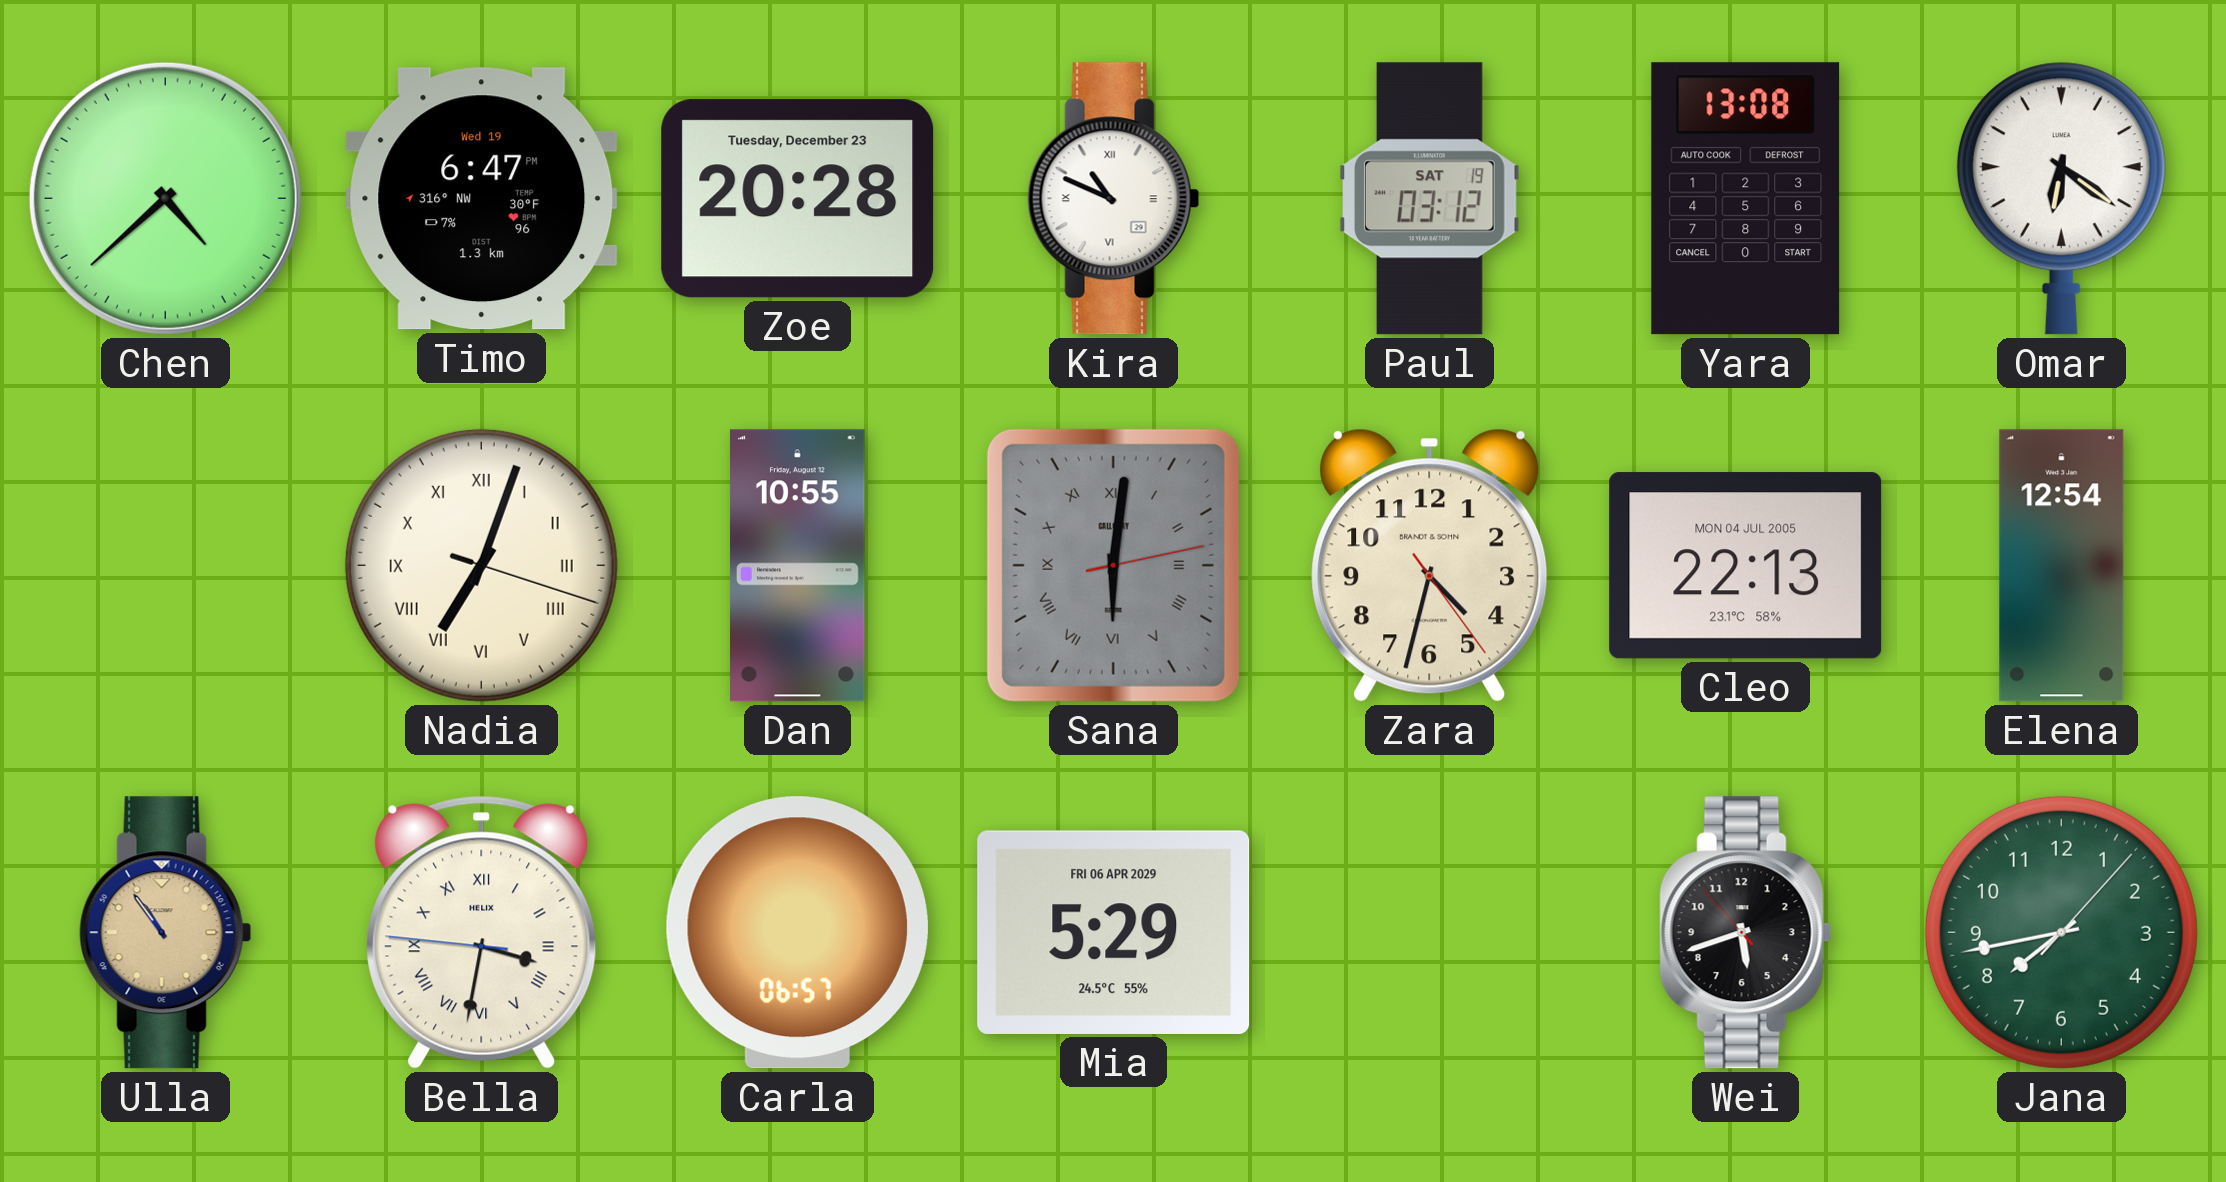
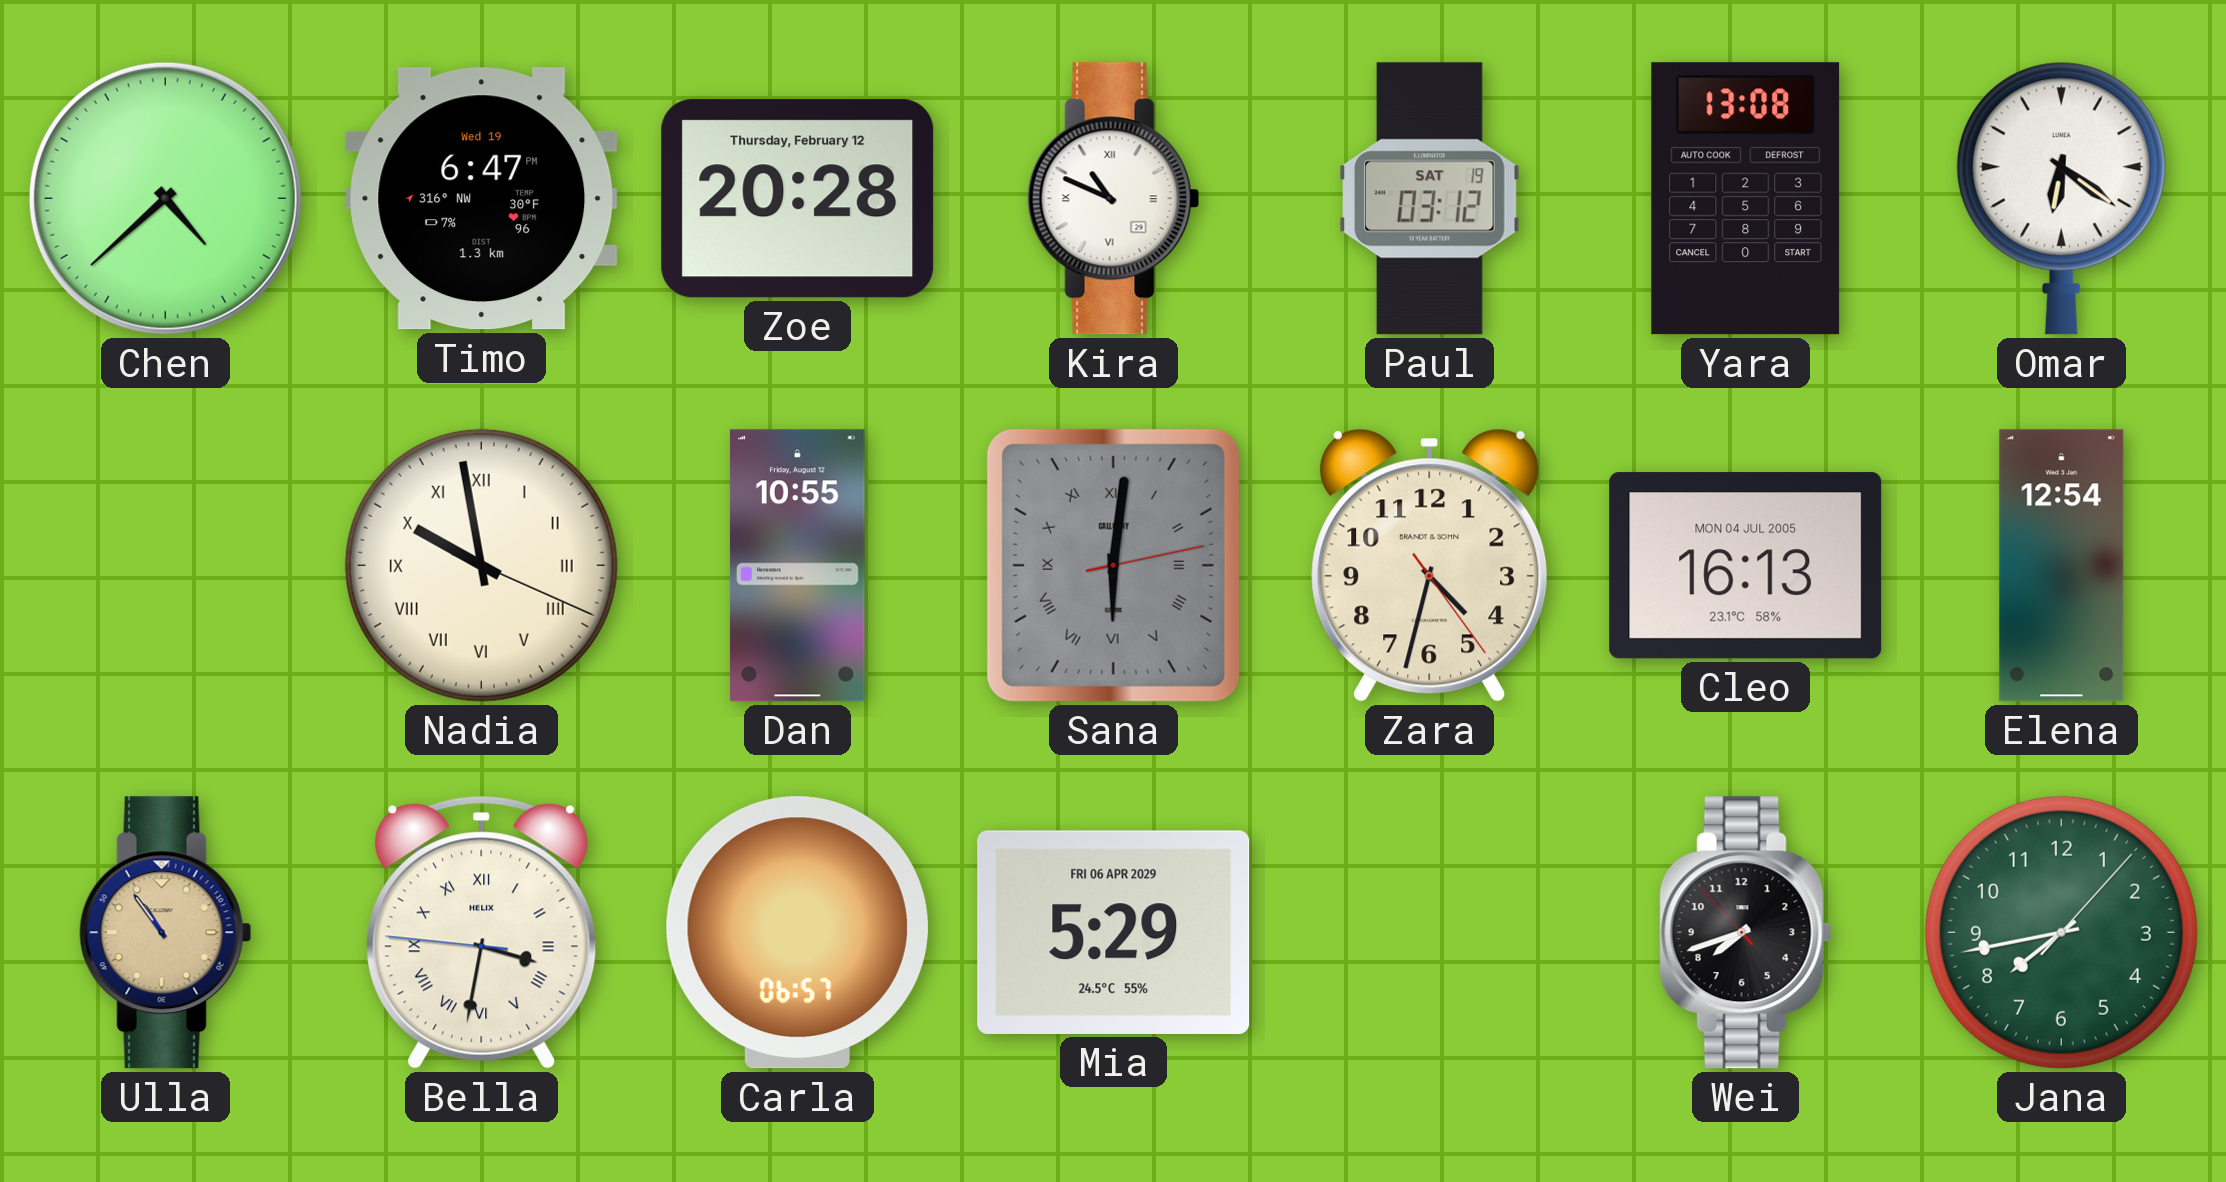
Zoe date: Tuesday, December 23 -> Thursday, February 12 (798, 199)
Nadia: 7:03 -> 9:58 (481, 565)
Cleo: 22:13 -> 16:13 (1746, 566)
Wei: 5:41 -> 7:41 (1746, 933)
